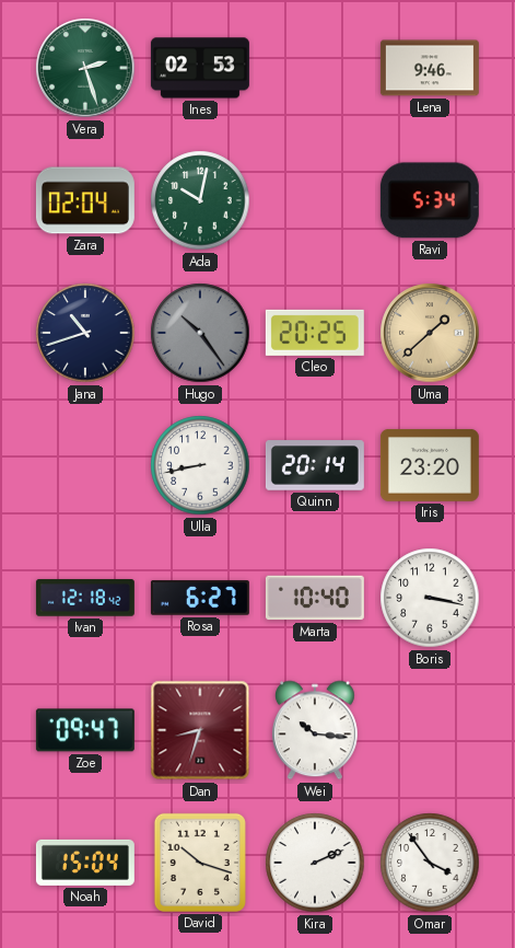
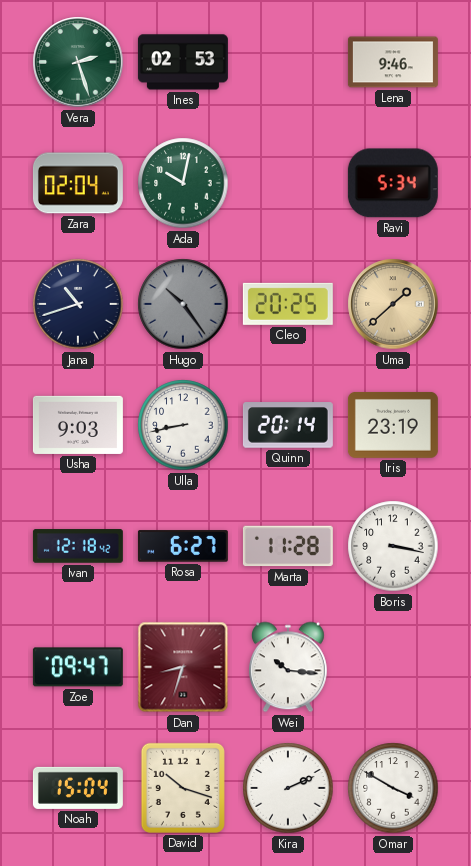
Usha: none -> 9:03 (78, 425)
Iris: 23:20 -> 23:19 (393, 425)
Marta: 10:40 -> 11:28 (288, 546)
Omar: 3:54 -> 3:50 (393, 788)
